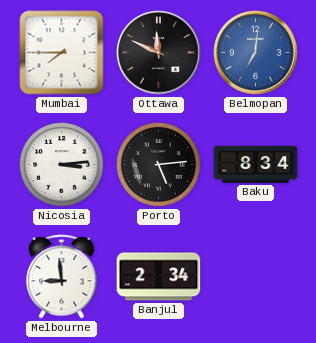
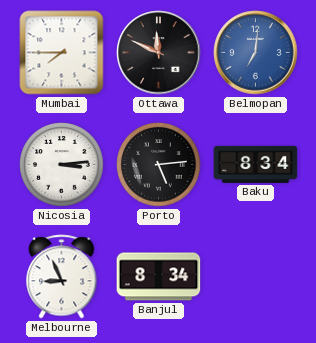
Melbourne: 8:59 -> 8:56 (62, 277)
Banjul: 2:34 -> 8:34 (159, 277)
